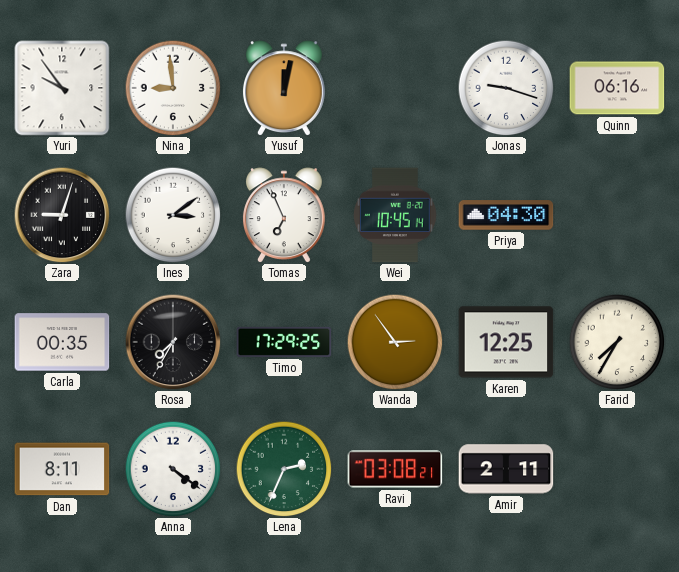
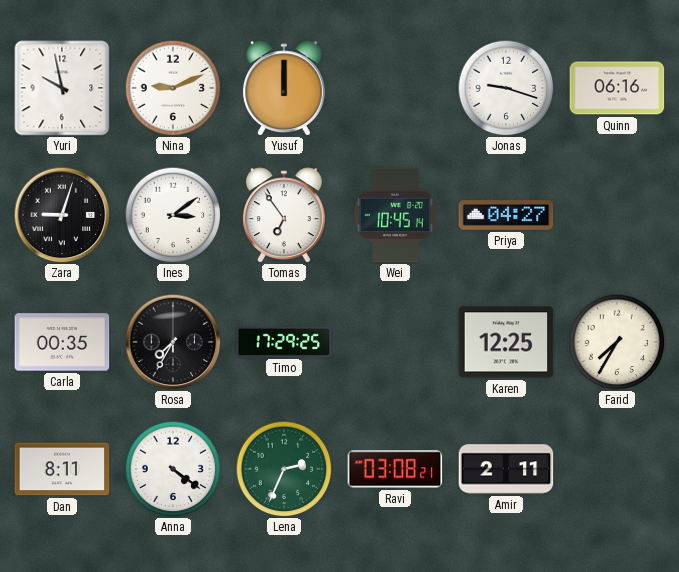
Yuri: 9:54 -> 9:58 (62, 88)
Nina: 8:59 -> 9:11 (173, 88)
Yusuf: 12:02 -> 12:00 (284, 88)
Tomas: 6:56 -> 6:54 (284, 215)
Priya: 04:30 -> 04:27 (506, 215)
Wanda: 2:54 -> none (395, 342)
